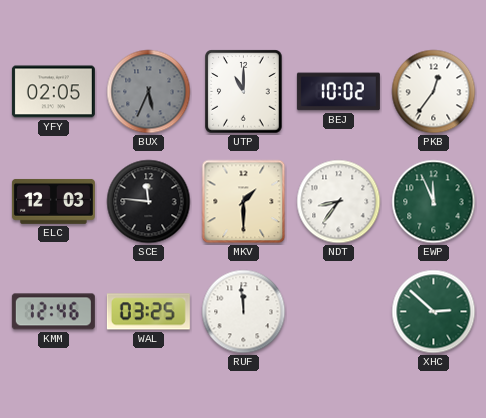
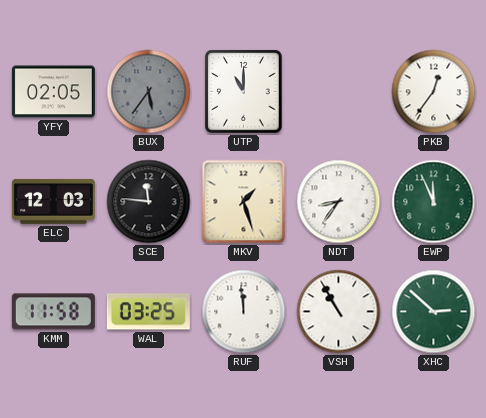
BUX: 5:34 -> 5:36 (149, 92)
BEJ: 10:02 -> none (338, 92)
MKV: 1:30 -> 1:27 (244, 202)
KMM: 12:46 -> 11:58 (53, 312)
VSH: none -> 10:55 (339, 312)
